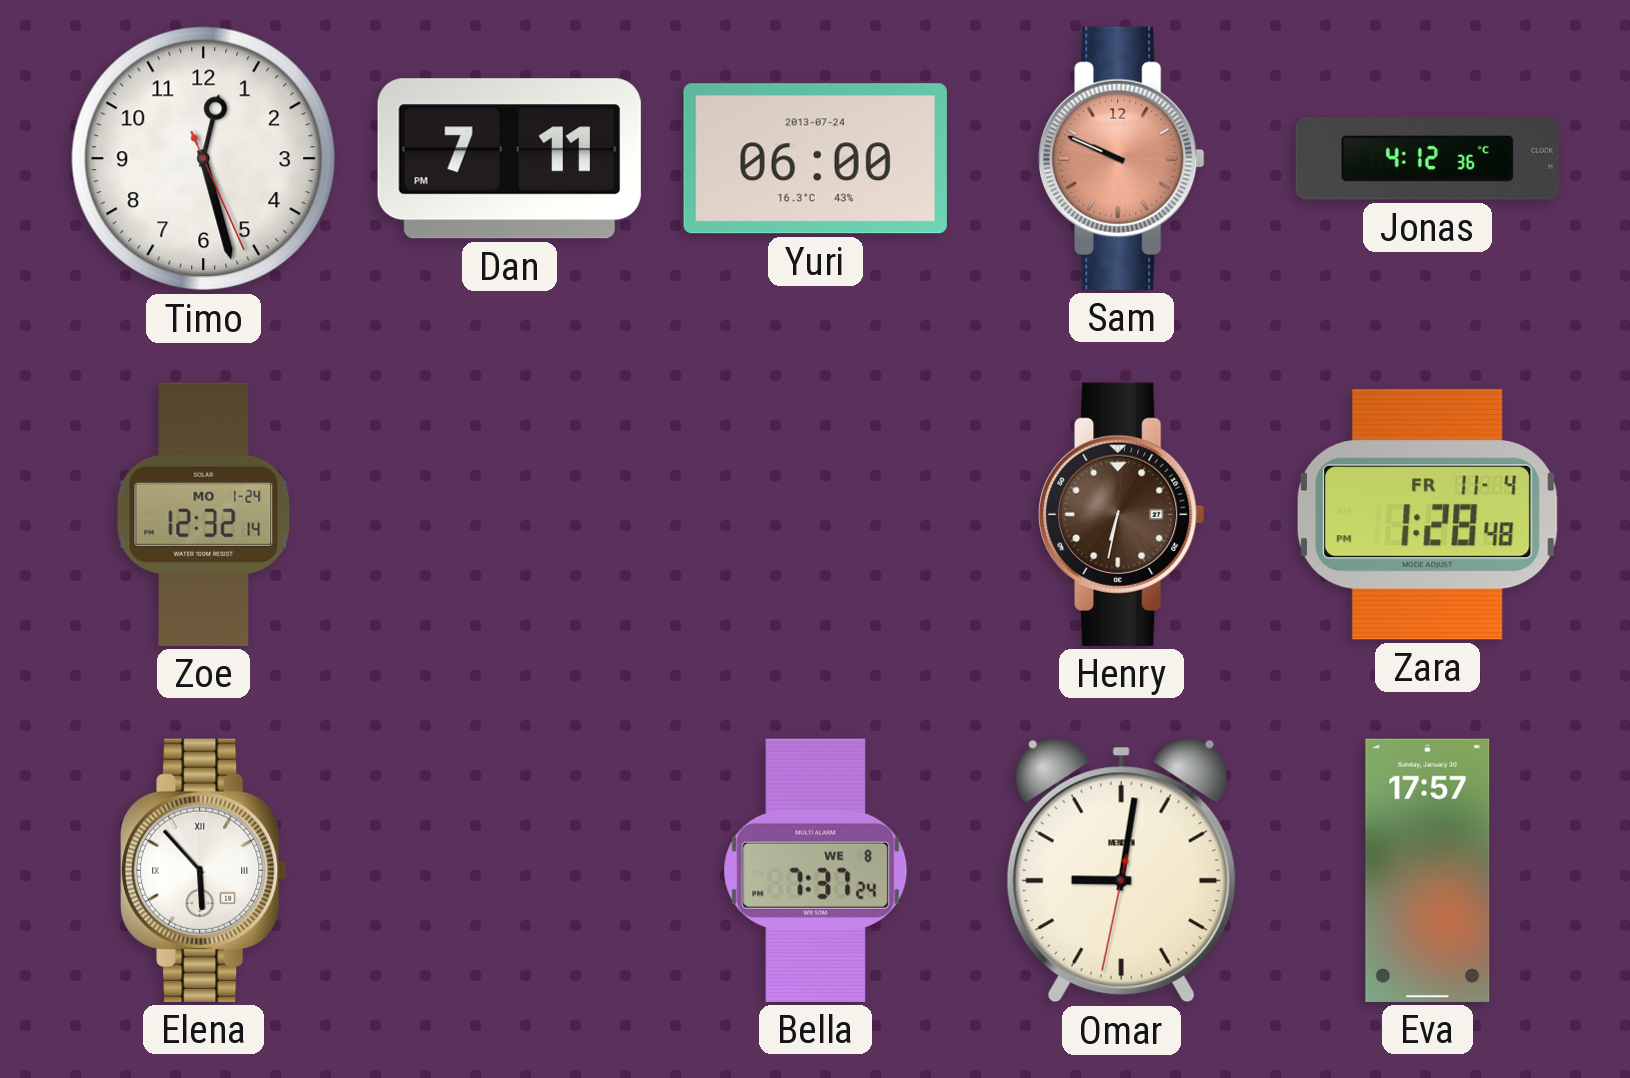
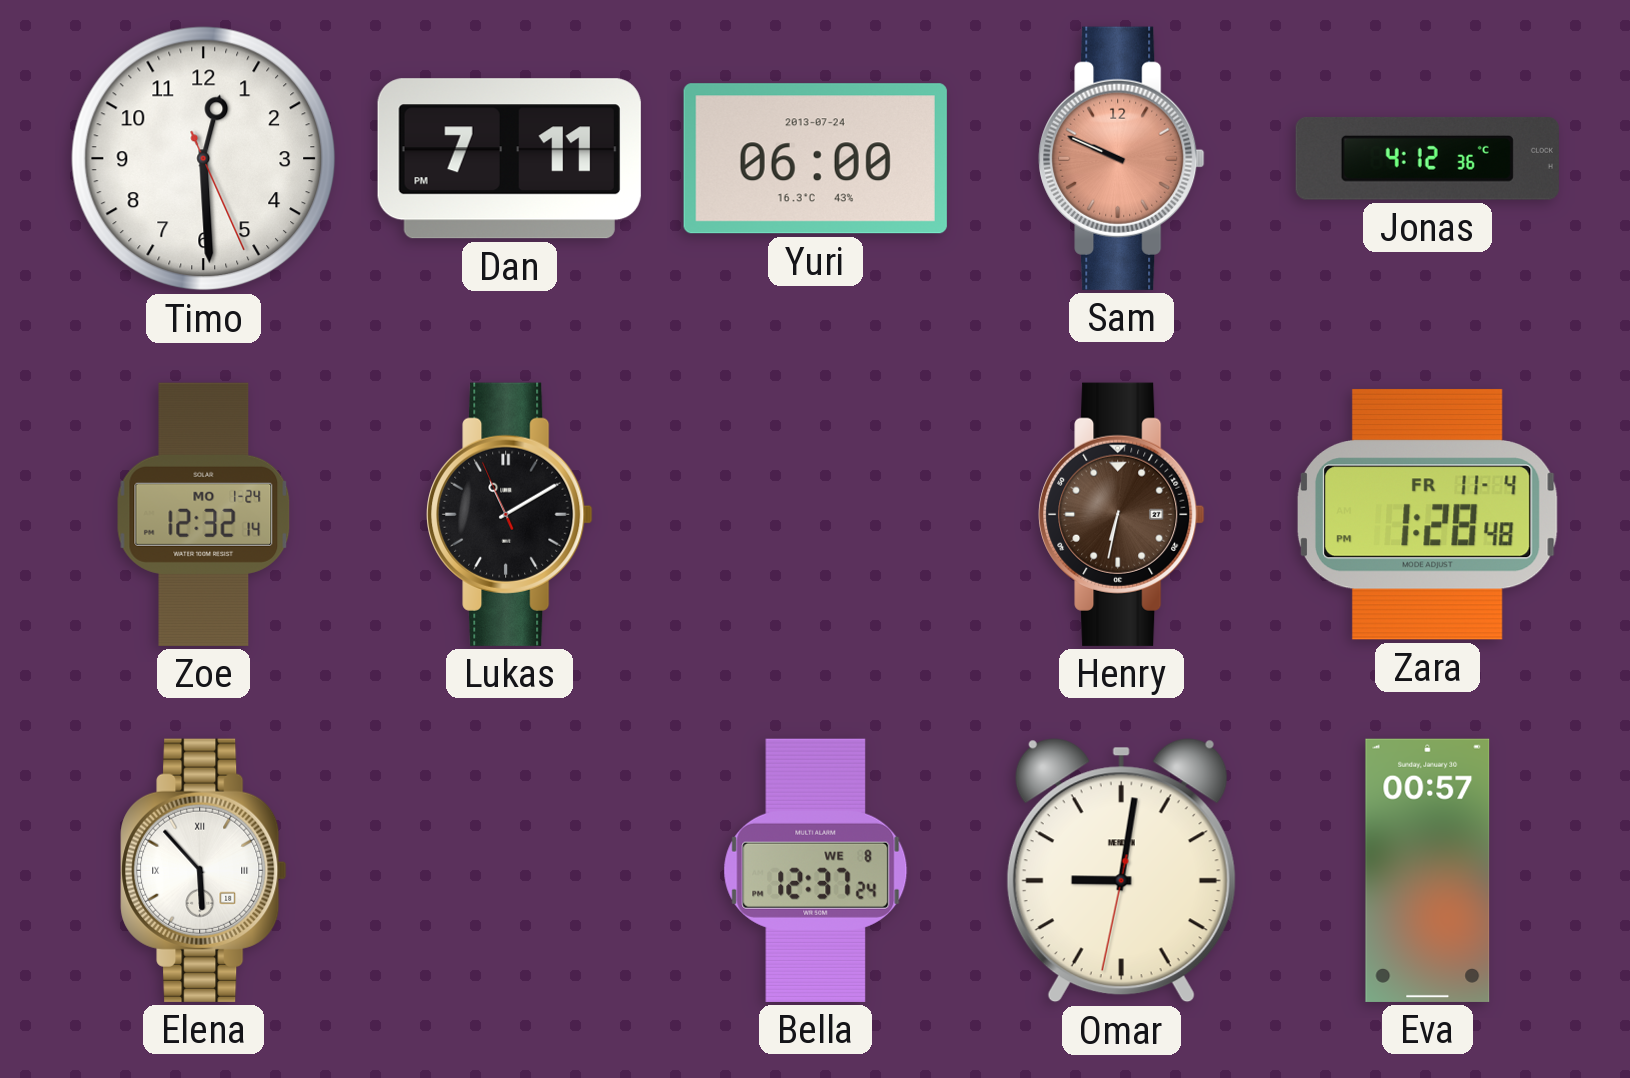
Timo: 12:27 -> 12:29 (204, 159)
Lukas: none -> 11:09 (510, 514)
Bella: 7:37 -> 12:37 (816, 870)
Eva: 17:57 -> 00:57 (1428, 870)
